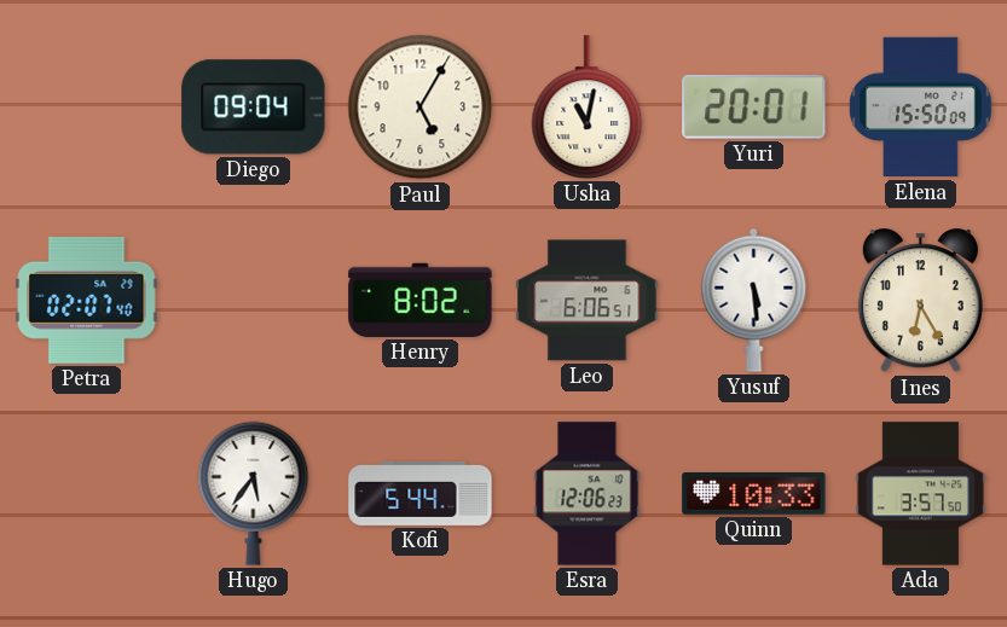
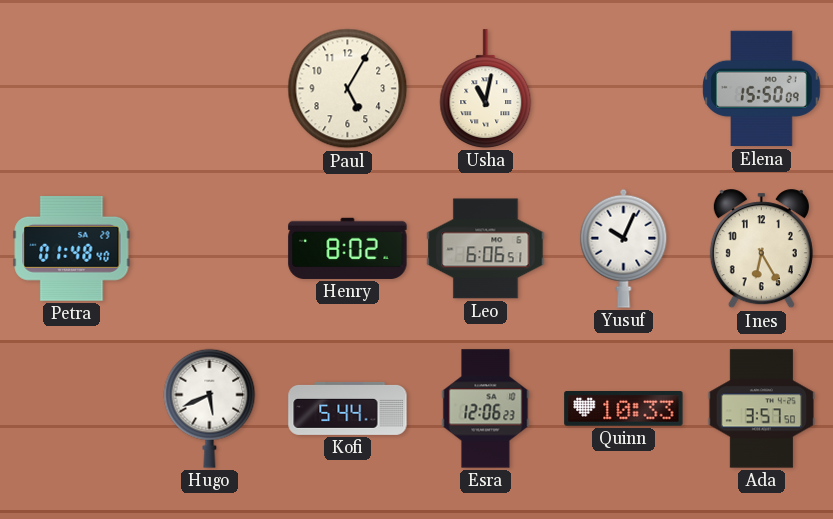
Diego: 09:04 -> none (254, 108)
Yuri: 20:01 -> none (754, 106)
Petra: 02:07 -> 01:48 (72, 248)
Yusuf: 5:29 -> 10:04 (624, 248)
Hugo: 5:36 -> 5:41 (210, 408)
